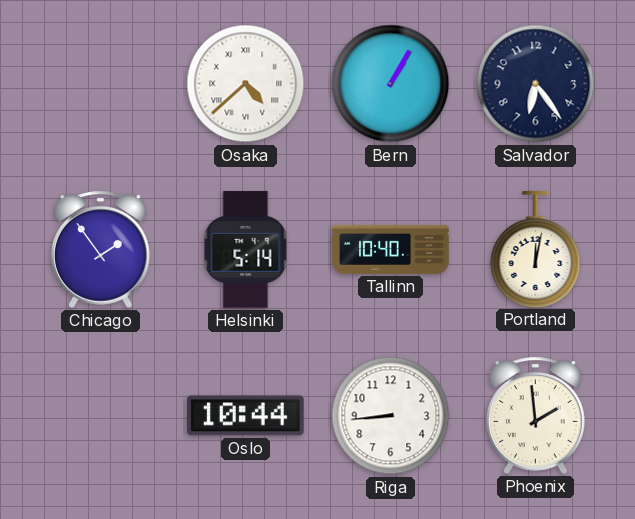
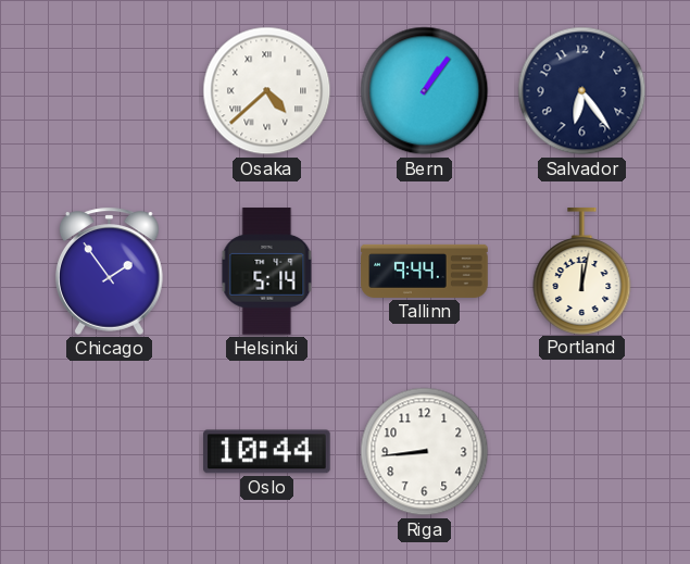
Bern: 1:05 -> 1:06 (425, 91)
Tallinn: 10:40 -> 9:44 (425, 271)
Phoenix: 1:59 -> none (535, 415)
